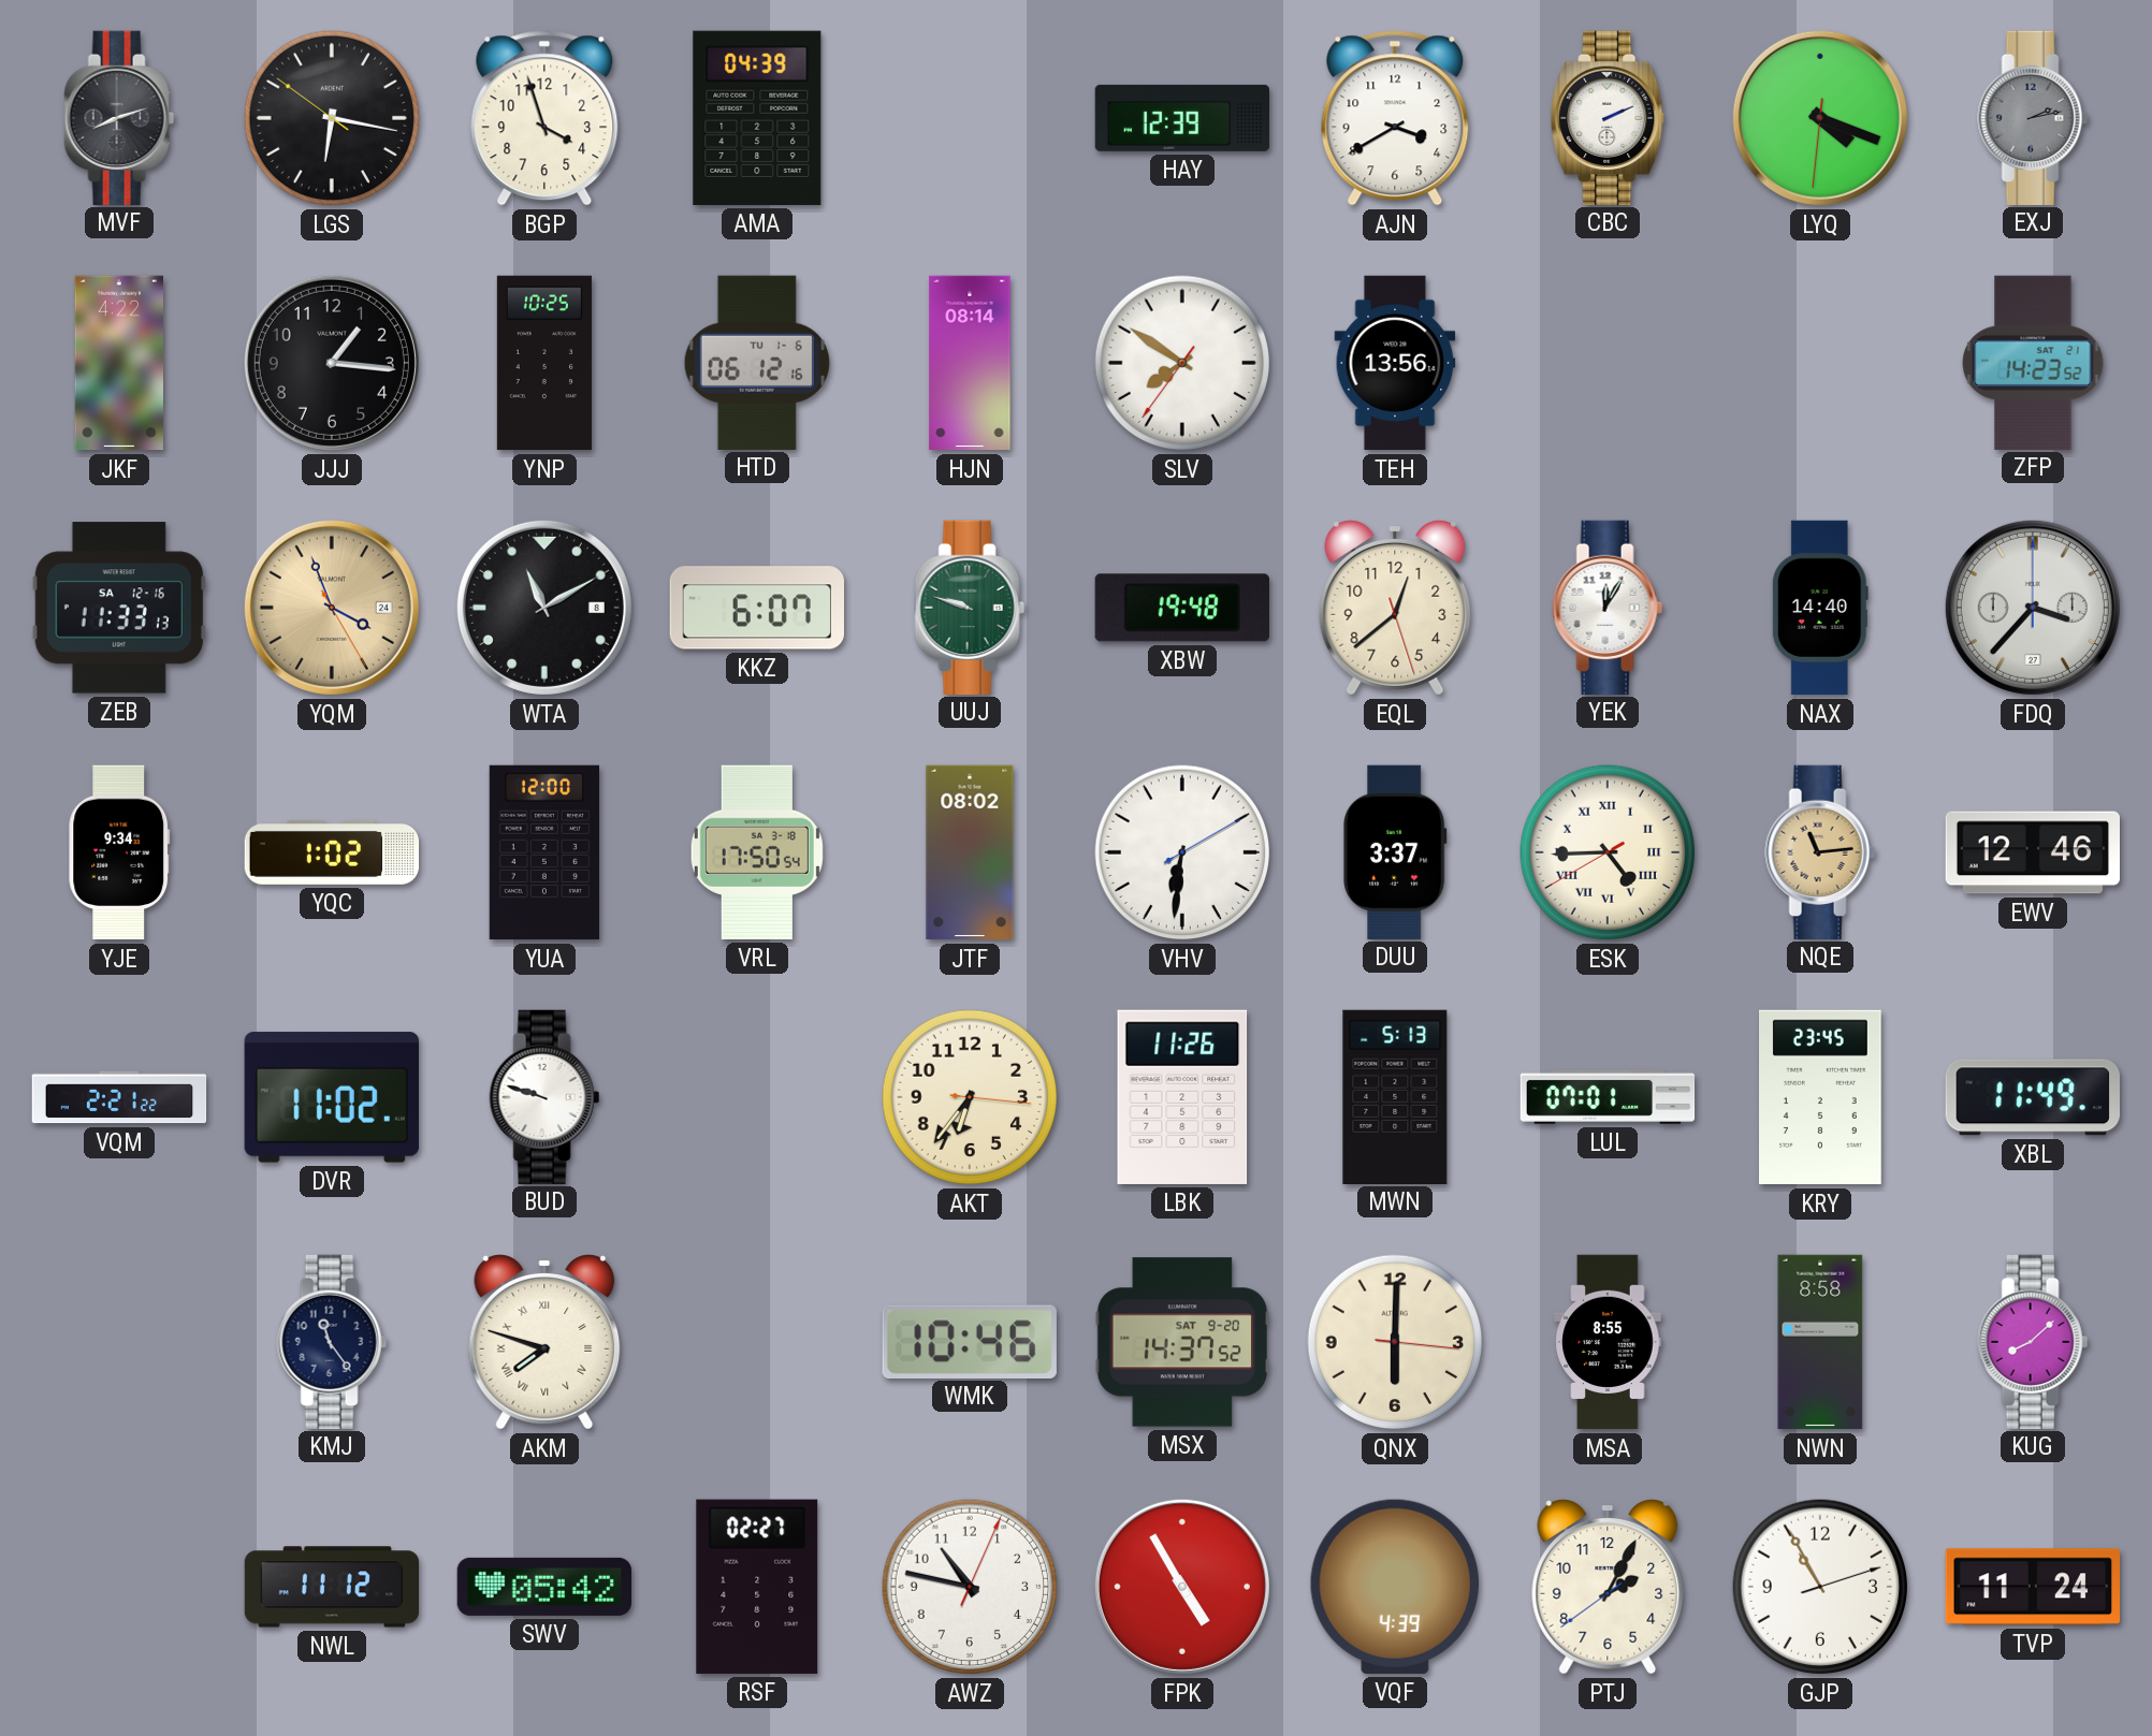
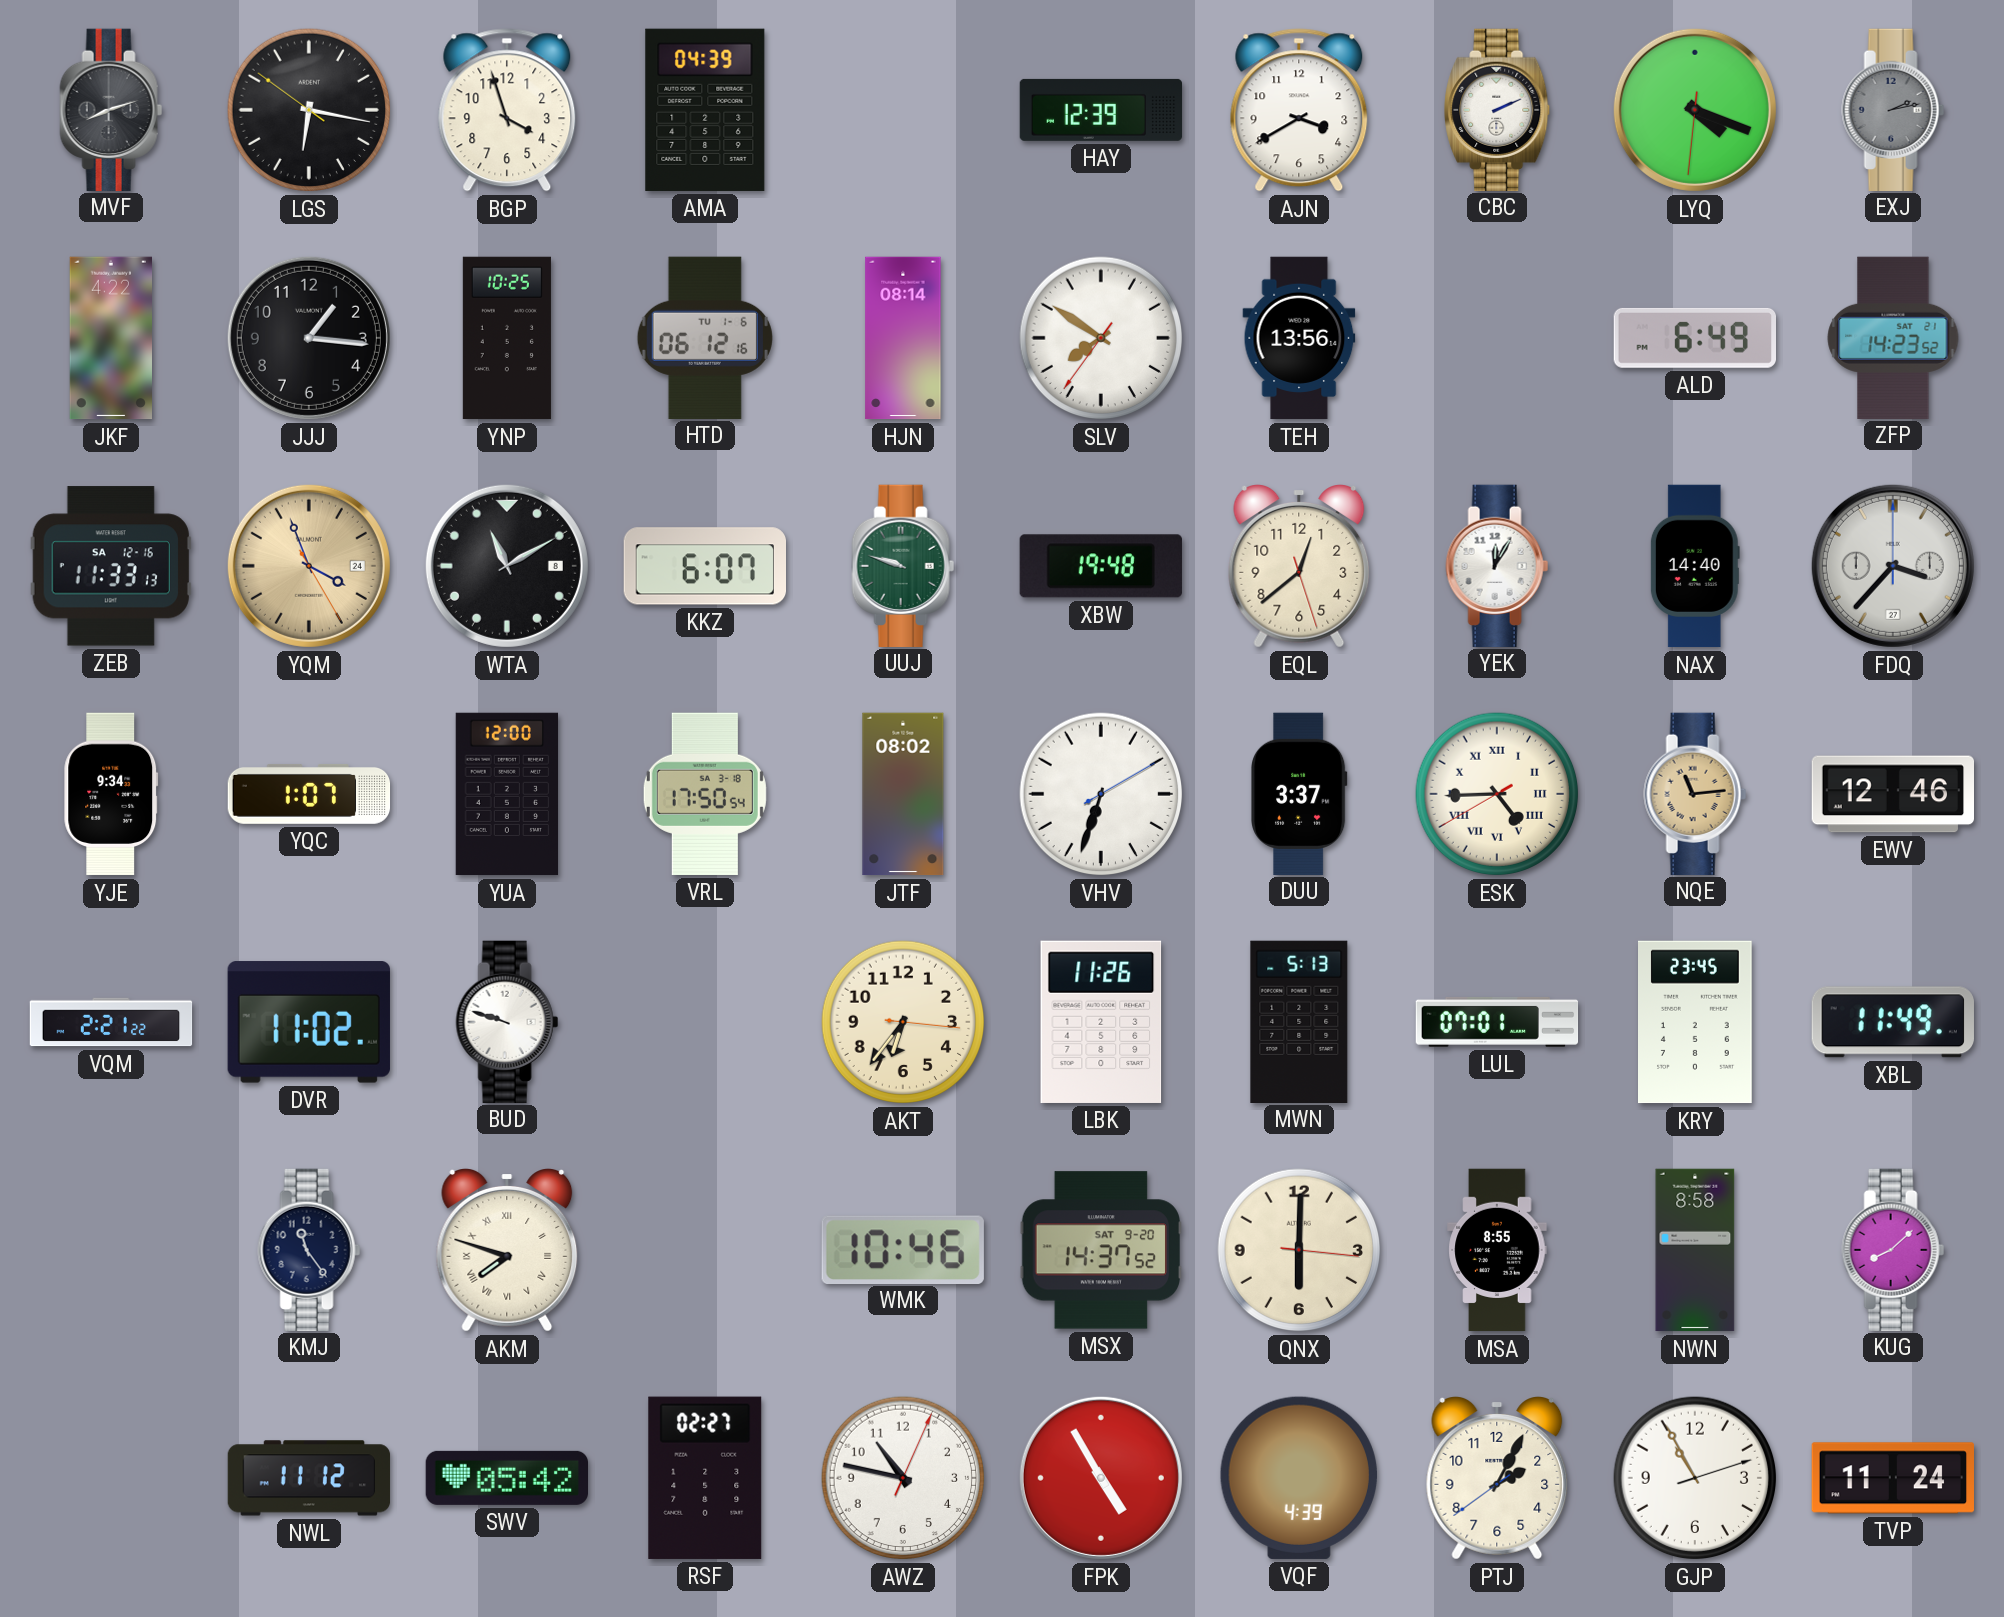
ALD: none -> 6:49 (1694, 338)
YQC: 1:02 -> 1:07 (309, 794)
VHV: 6:31 -> 6:33 (1101, 794)
